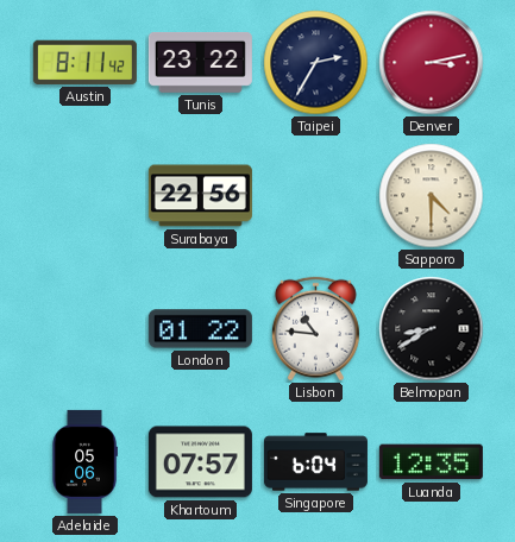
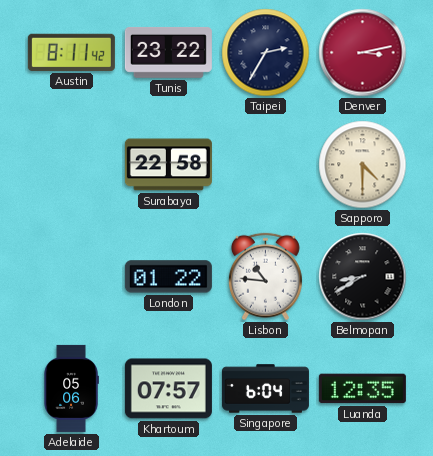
Surabaya: 22:56 -> 22:58 (168, 165)
